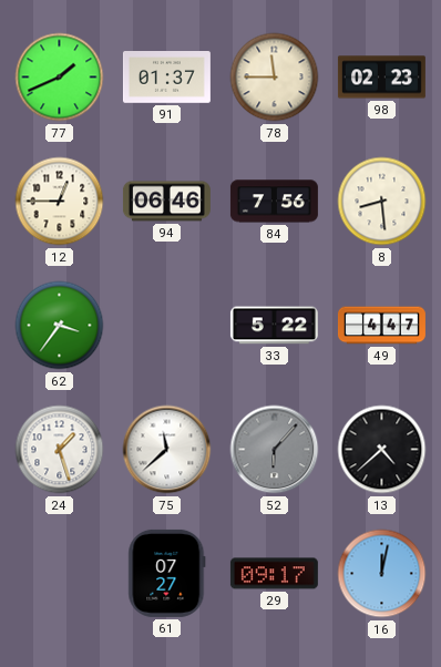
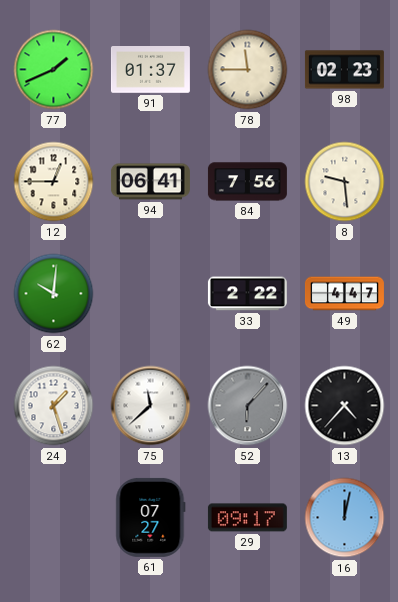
94: 06:46 -> 06:41 (150, 182)
8: 8:29 -> 9:29 (345, 182)
62: 3:36 -> 10:01 (54, 294)
33: 5:22 -> 2:22 (247, 294)
13: 4:38 -> 4:37 (345, 406)
